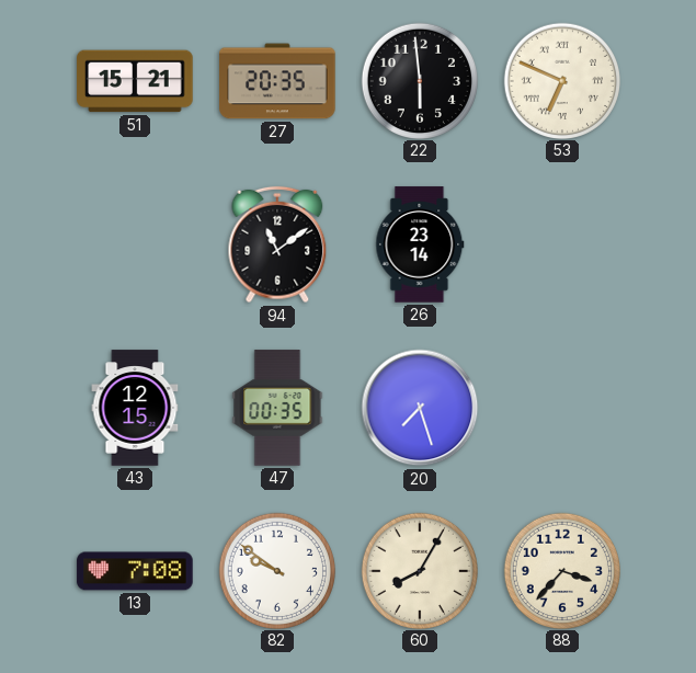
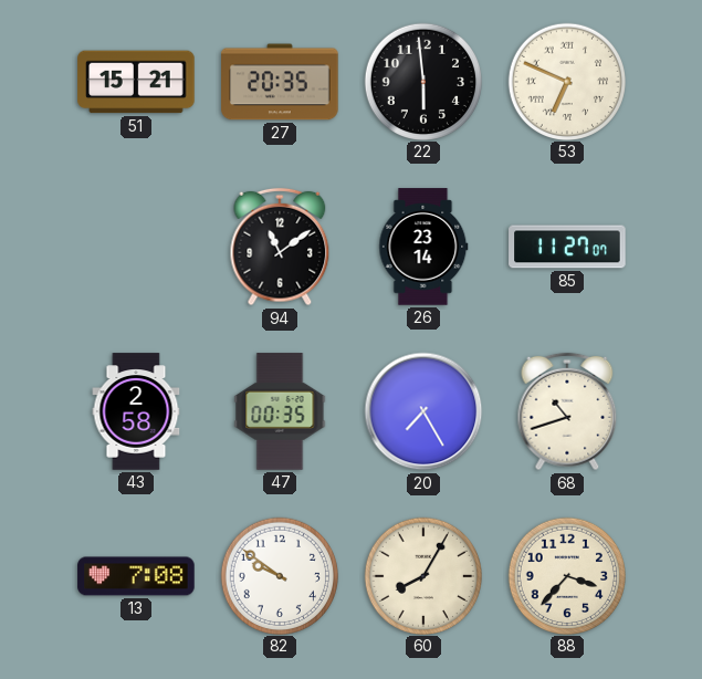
85: none -> 11:27 (567, 247)
43: 12:15 -> 2:58 (136, 411)
20: 7:27 -> 7:25 (423, 411)
68: none -> 10:42 (567, 411)
